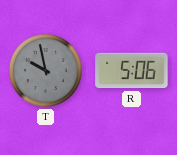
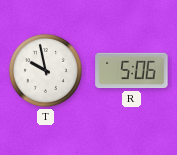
T dial: grey -> white (45, 70)
